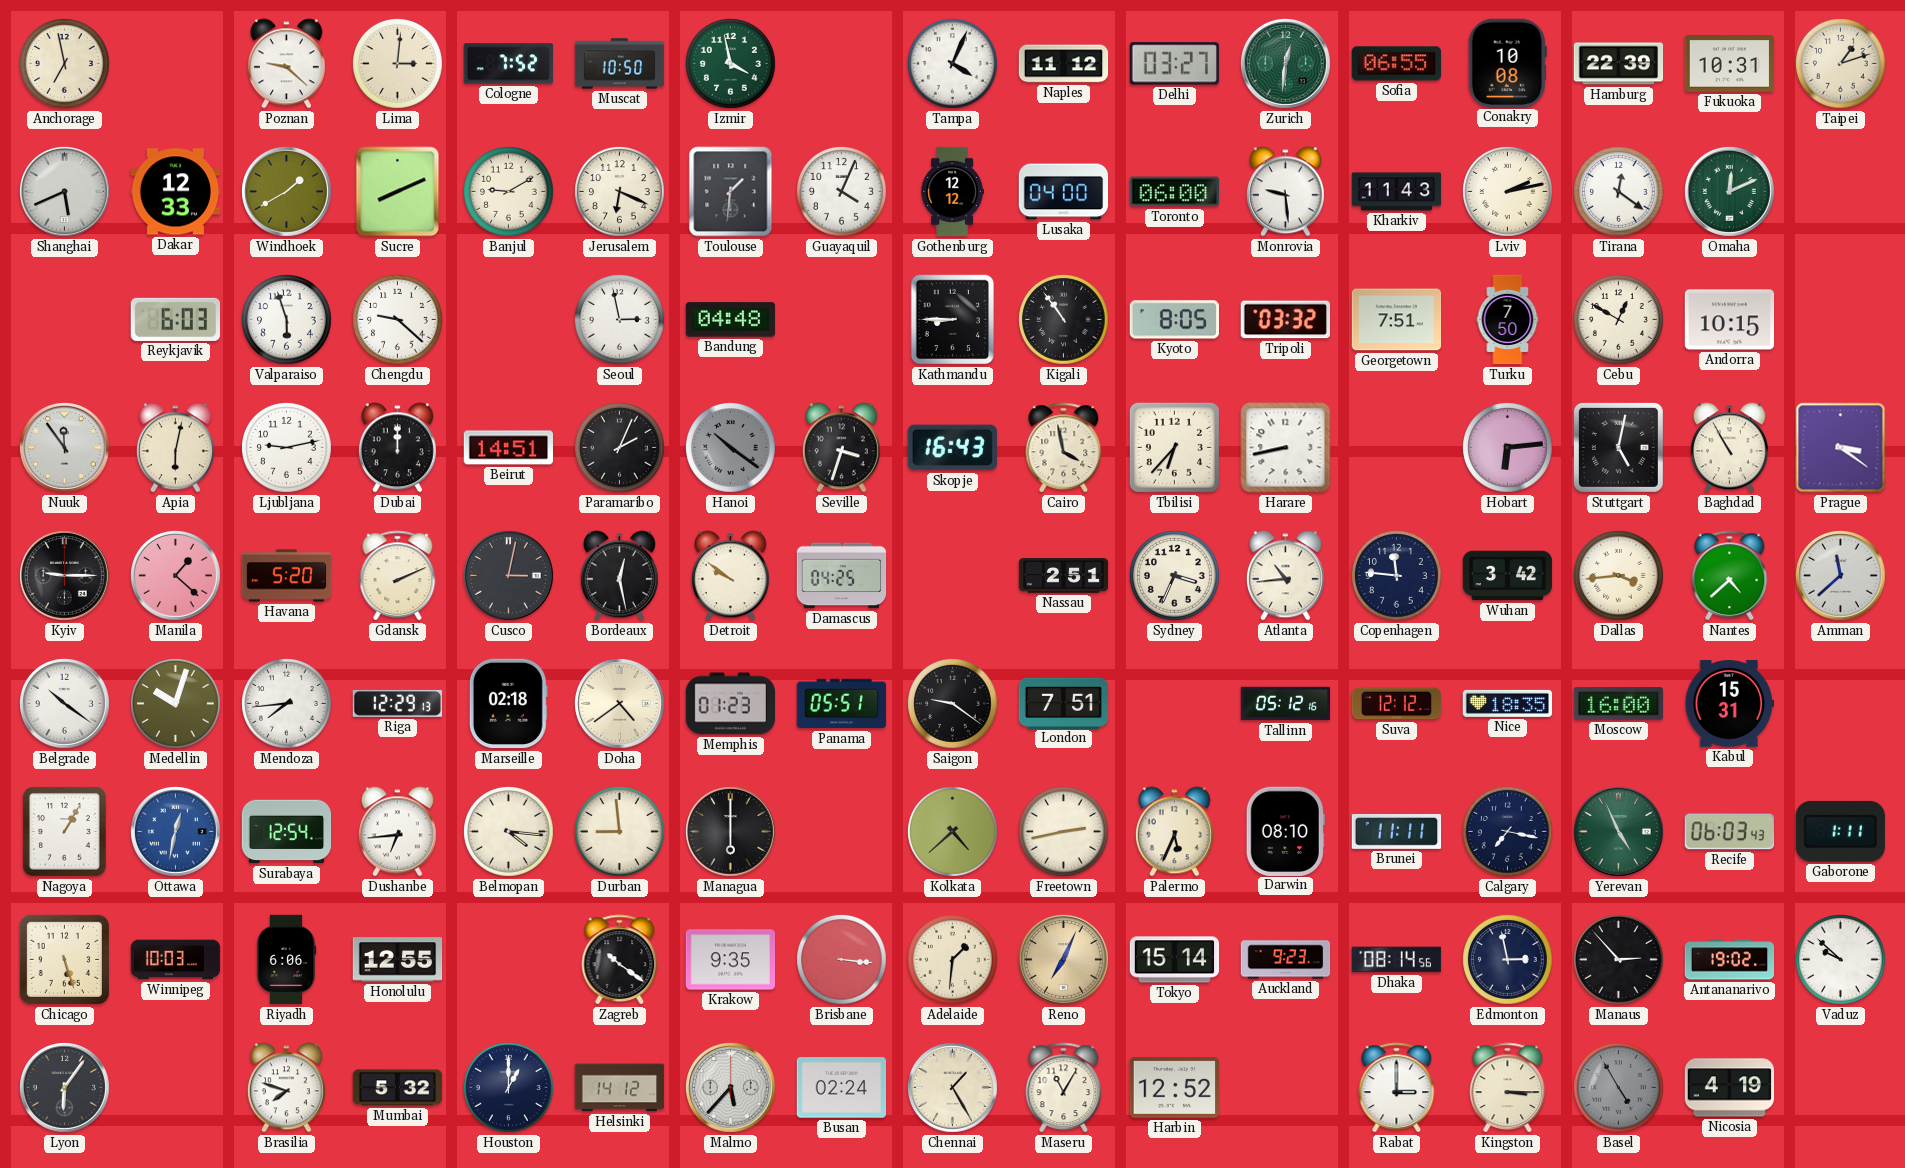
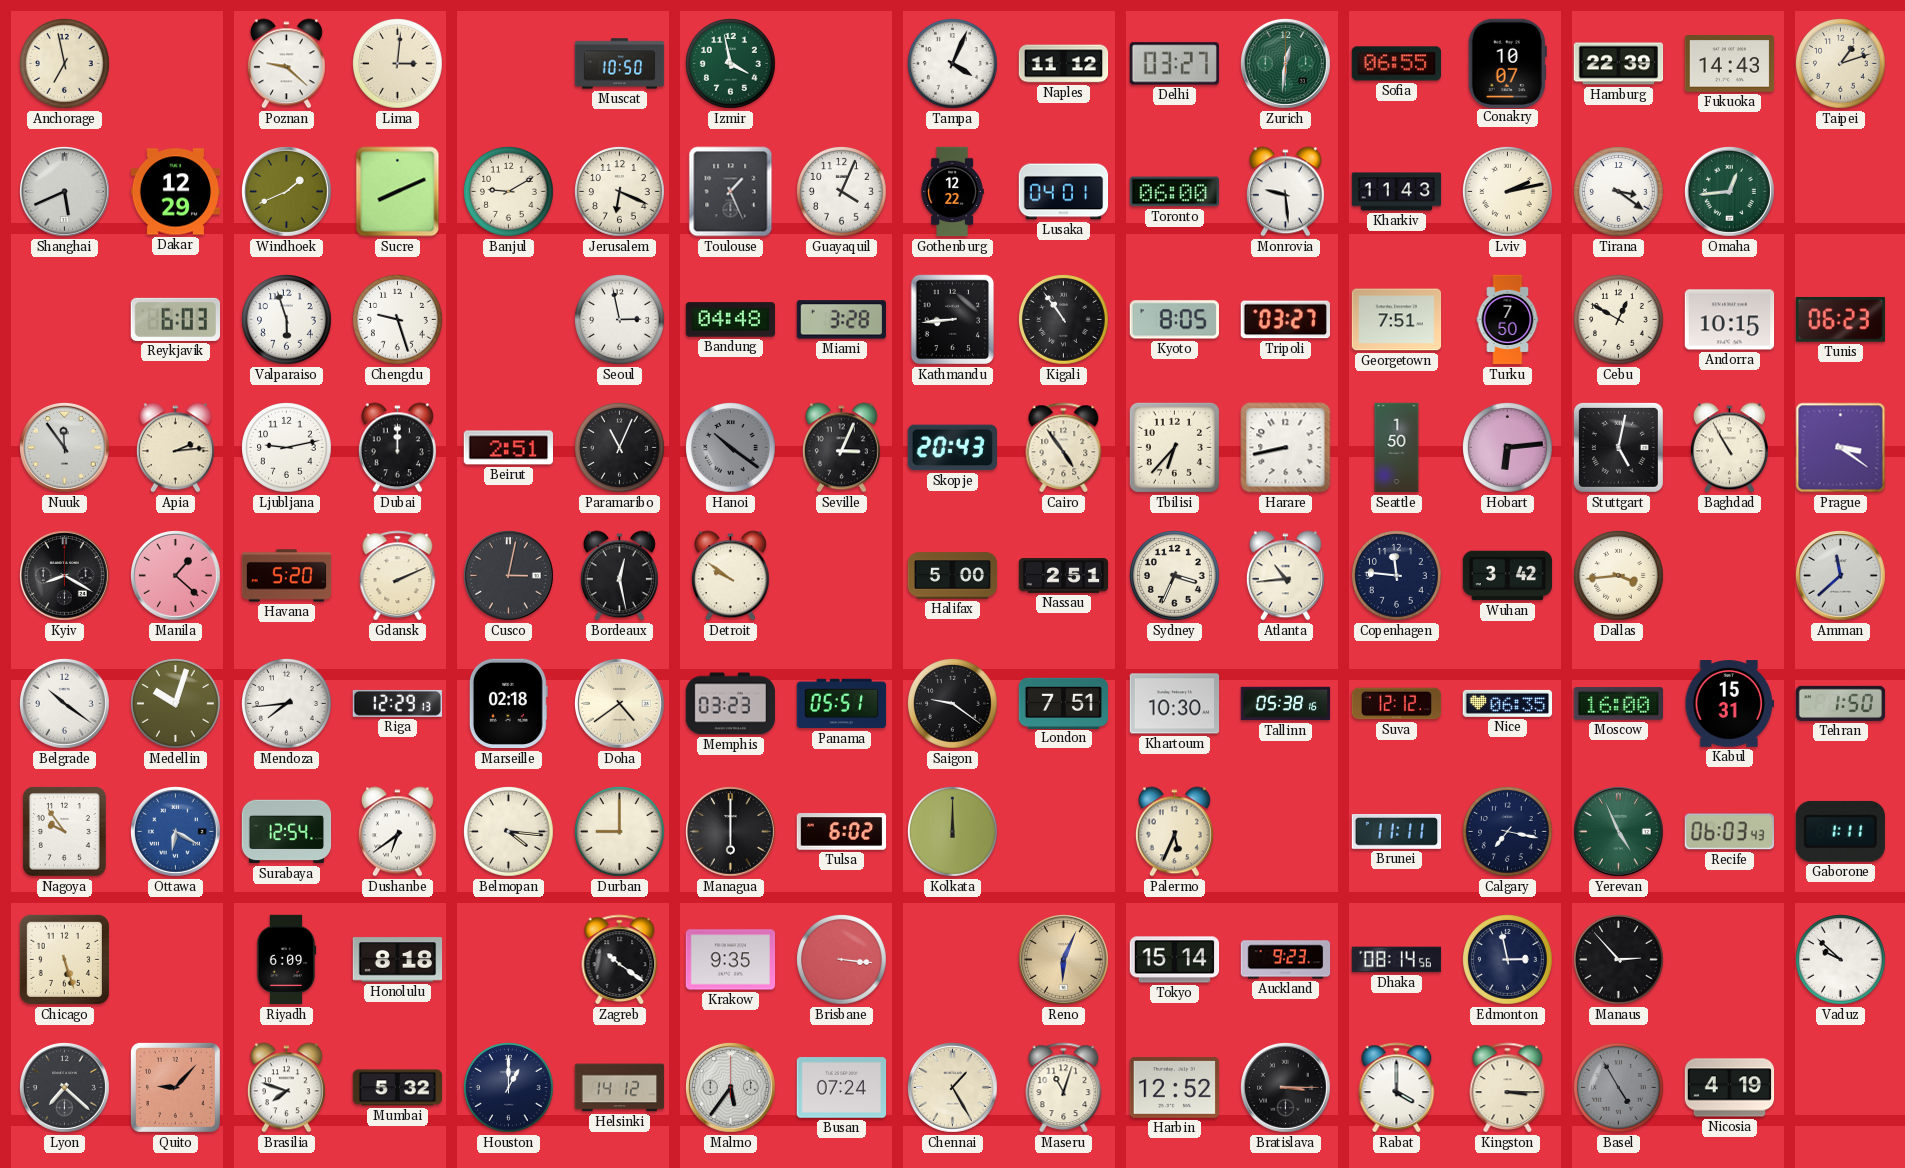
Cologne: 7:52 -> none (508, 64)
Conakry: 10:08 -> 10:07 (1507, 63)
Fukuoka: 10:31 -> 14:43 (1730, 64)
Dakar: 12:33 -> 12:29 (176, 192)
Windhoek: 1:40 -> 1:41 (287, 192)
Toulouse: 1:31 -> 1:26 (731, 192)
Gothenburg: 12:12 -> 12:22 (952, 192)
Lusaka: 04:00 -> 04:01 (1064, 192)
Tirana: 12:21 -> 3:21 (1619, 192)
Omaha: 12:11 -> 12:44 (1730, 192)
Chengdu: 9:22 -> 9:27 (398, 320)
Miami: none -> 3:28 (841, 320)
Kathmandu: 8:45 -> 8:44 (953, 320)
Tripoli: 03:32 -> 03:27 (1285, 320)
Tunis: none -> 06:23 (1840, 319)
Apia: 6:02 -> 2:14 (175, 448)
Beirut: 14:51 -> 2:51 (508, 448)
Paramaribo: 2:04 -> 11:04 (620, 448)
Seville: 3:33 -> 3:04 (841, 448)
Skopje: 16:43 -> 20:43 (952, 448)
Cairo: 3:58 -> 4:54 (1064, 448)
Seattle: none -> 1:50 (1397, 448)
Kyiv: 9:15 -> 8:20 (65, 576)
Damascus: 04:25 -> none (842, 576)
Halifax: none -> 5:00 (953, 576)
Nantes: 4:38 -> none (1730, 576)
Memphis: 01:23 -> 03:23 (731, 704)
Khartoum: none -> 10:30 (1175, 704)
Tallinn: 05:12 -> 05:38 (1286, 704)
Nice: 18:35 -> 06:35 (1508, 703)
Tehran: none -> 1:50 (1841, 703)
Nagoya: 1:05 -> 9:54 (64, 831)
Ottawa: 12:32 -> 6:20 (176, 832)
Dushanbe: 6:44 -> 6:39 (397, 832)
Durban: 8:59 -> 9:00 (620, 832)
Tulsa: none -> 6:02 (842, 832)
Kolkata: 4:38 -> 12:00 (953, 832)
Freetown: 2:43 -> none (1064, 832)
Darwin: 08:10 -> none (1285, 831)
Winnipeg: 10:03 -> none (176, 960)
Riyadh: 6:06 -> 6:09 (286, 960)
Honolulu: 12:55 -> 8:18 (398, 960)
Adelaide: 1:31 -> none (953, 960)
Reno: 7:04 -> 6:04 (1064, 960)
Antananarivo: 19:02 -> none (1730, 960)
Lyon: 6:06 -> 7:22 (65, 1088)
Quito: none -> 9:07 (175, 1087)
Malmo: 5:37 -> 5:36 (731, 1088)
Busan: 02:24 -> 07:24 (842, 1088)
Maseru: 11:05 -> 11:03 (1064, 1088)
Bratislava: none -> 3:15 (1286, 1088)
Rabat: 3:00 -> 4:00 (1397, 1088)
